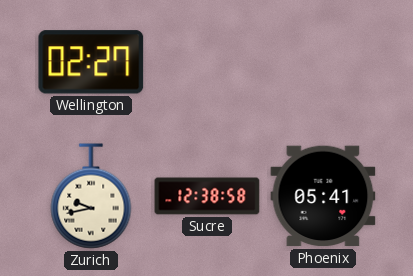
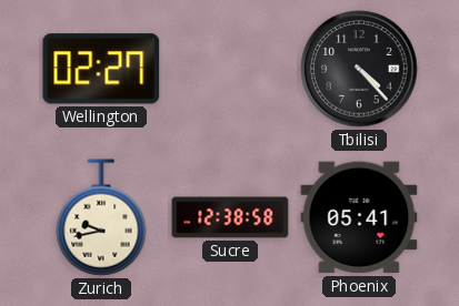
Tbilisi: none -> 4:23 (359, 69)
